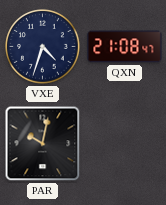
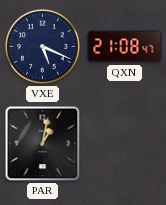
VXE: 4:33 -> 5:19 (43, 47)
PAR: 10:02 -> 1:02 (43, 144)
